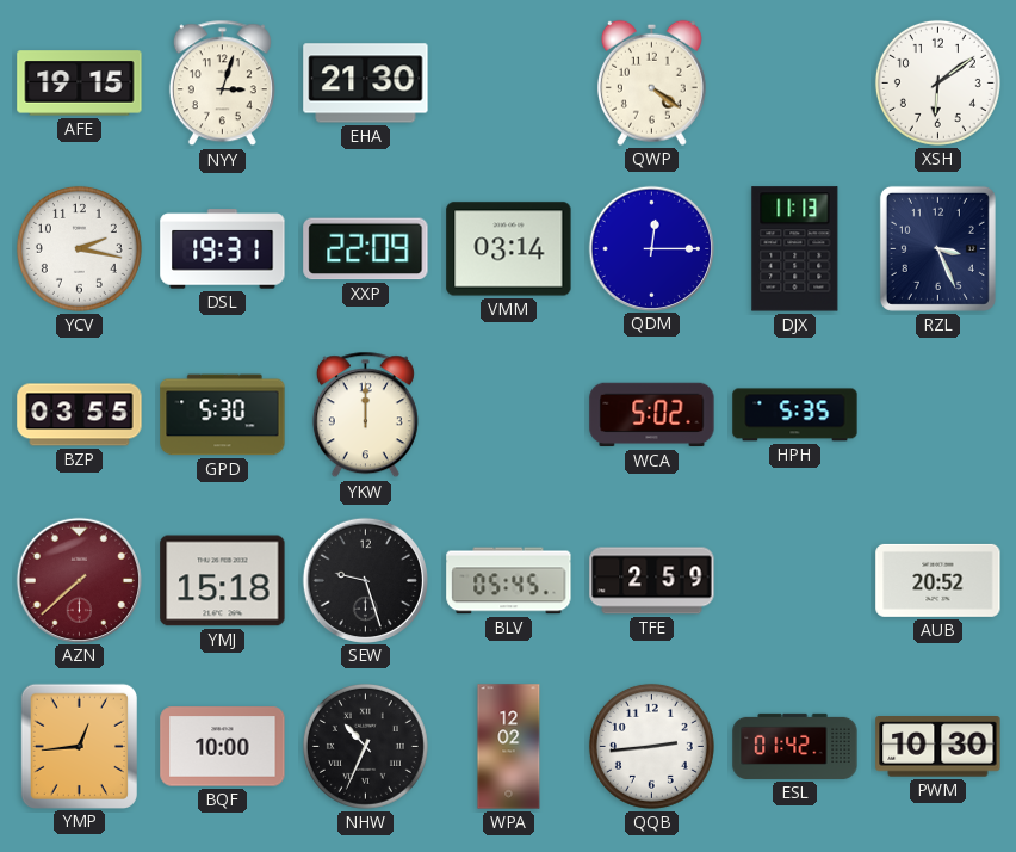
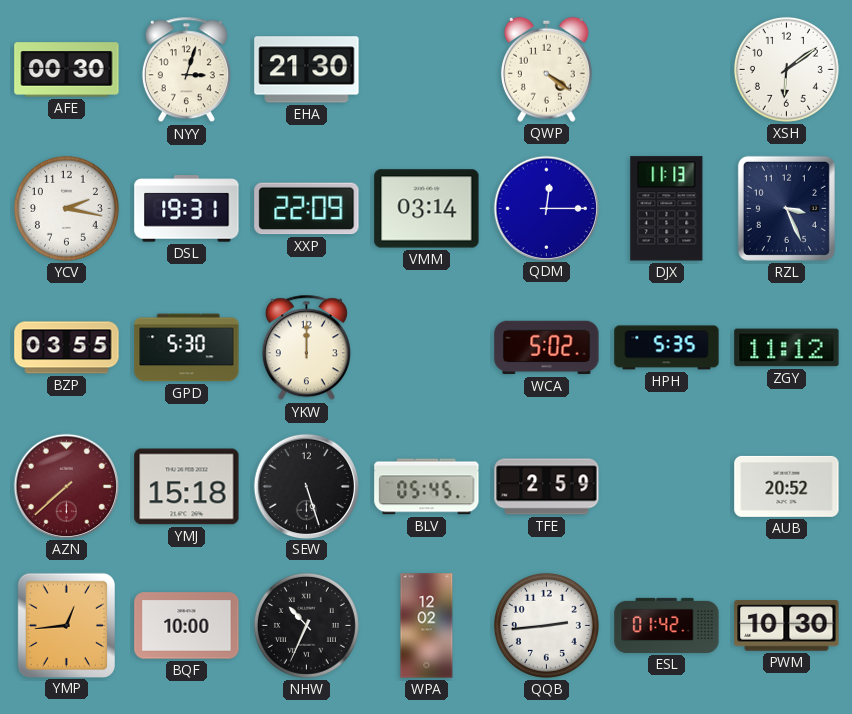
AFE: 19:15 -> 00:30 (67, 70)
ZGY: none -> 11:12 (787, 348)
SEW: 9:27 -> 5:27 (306, 486)
